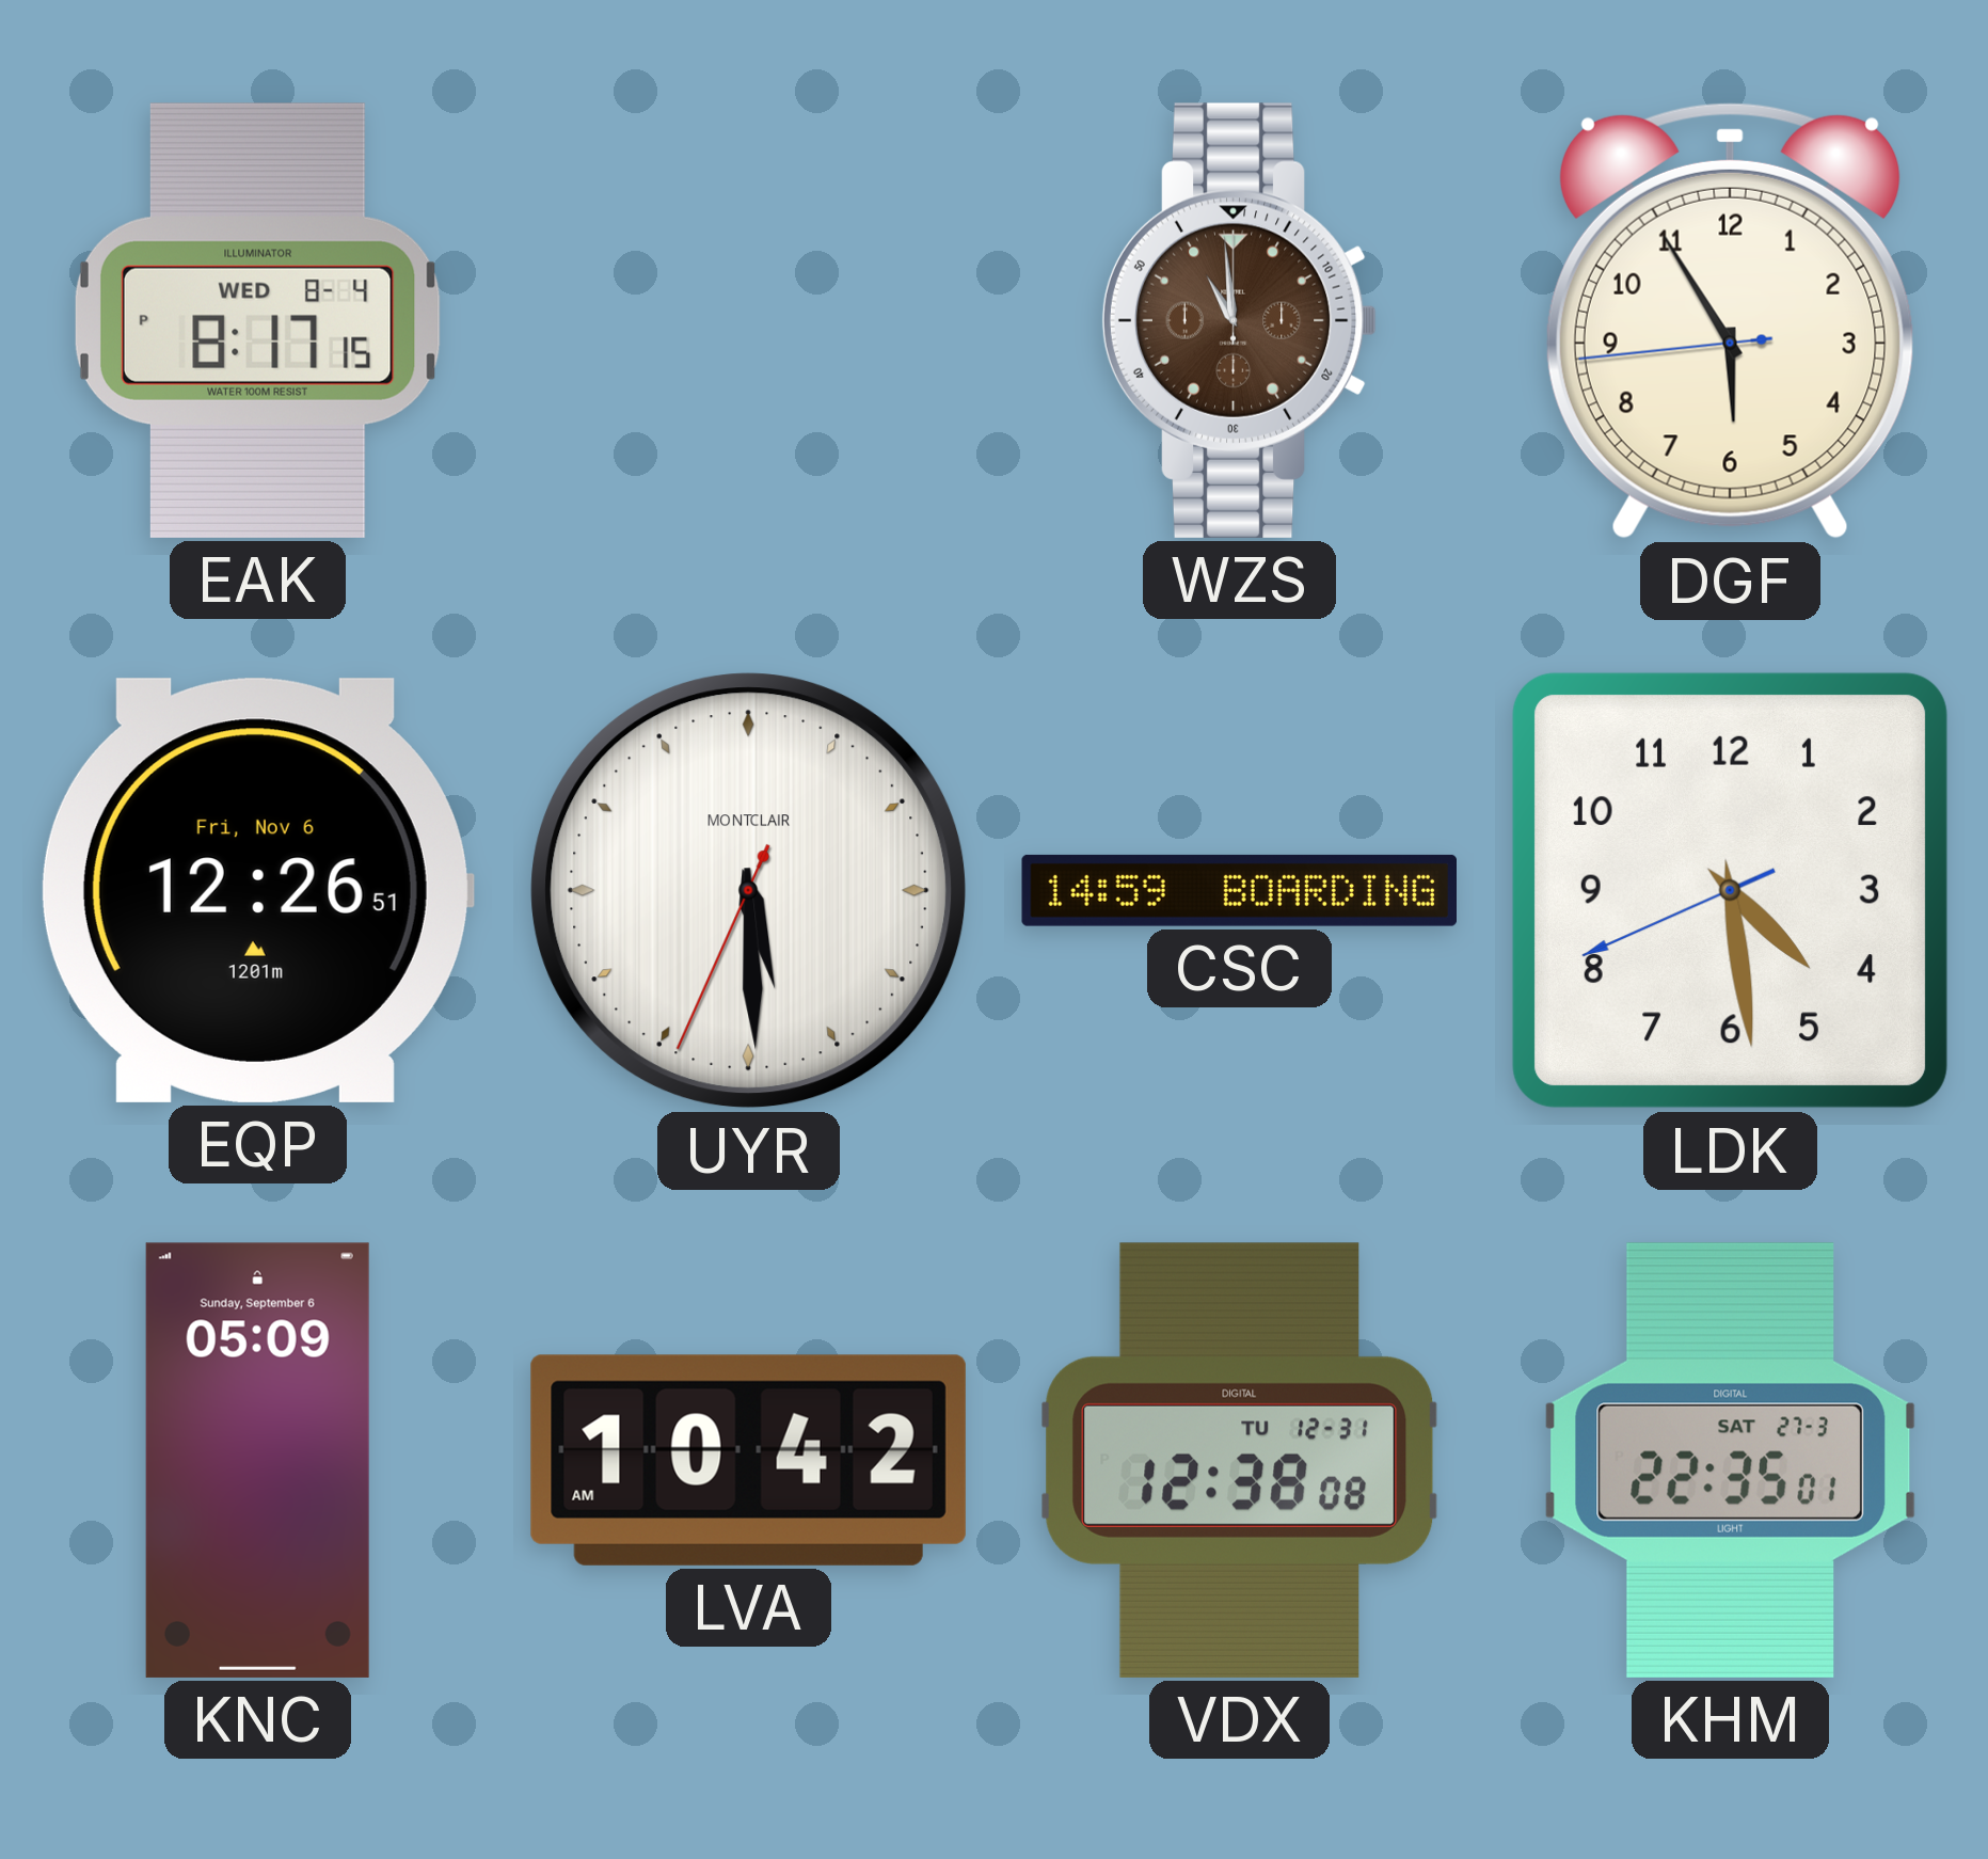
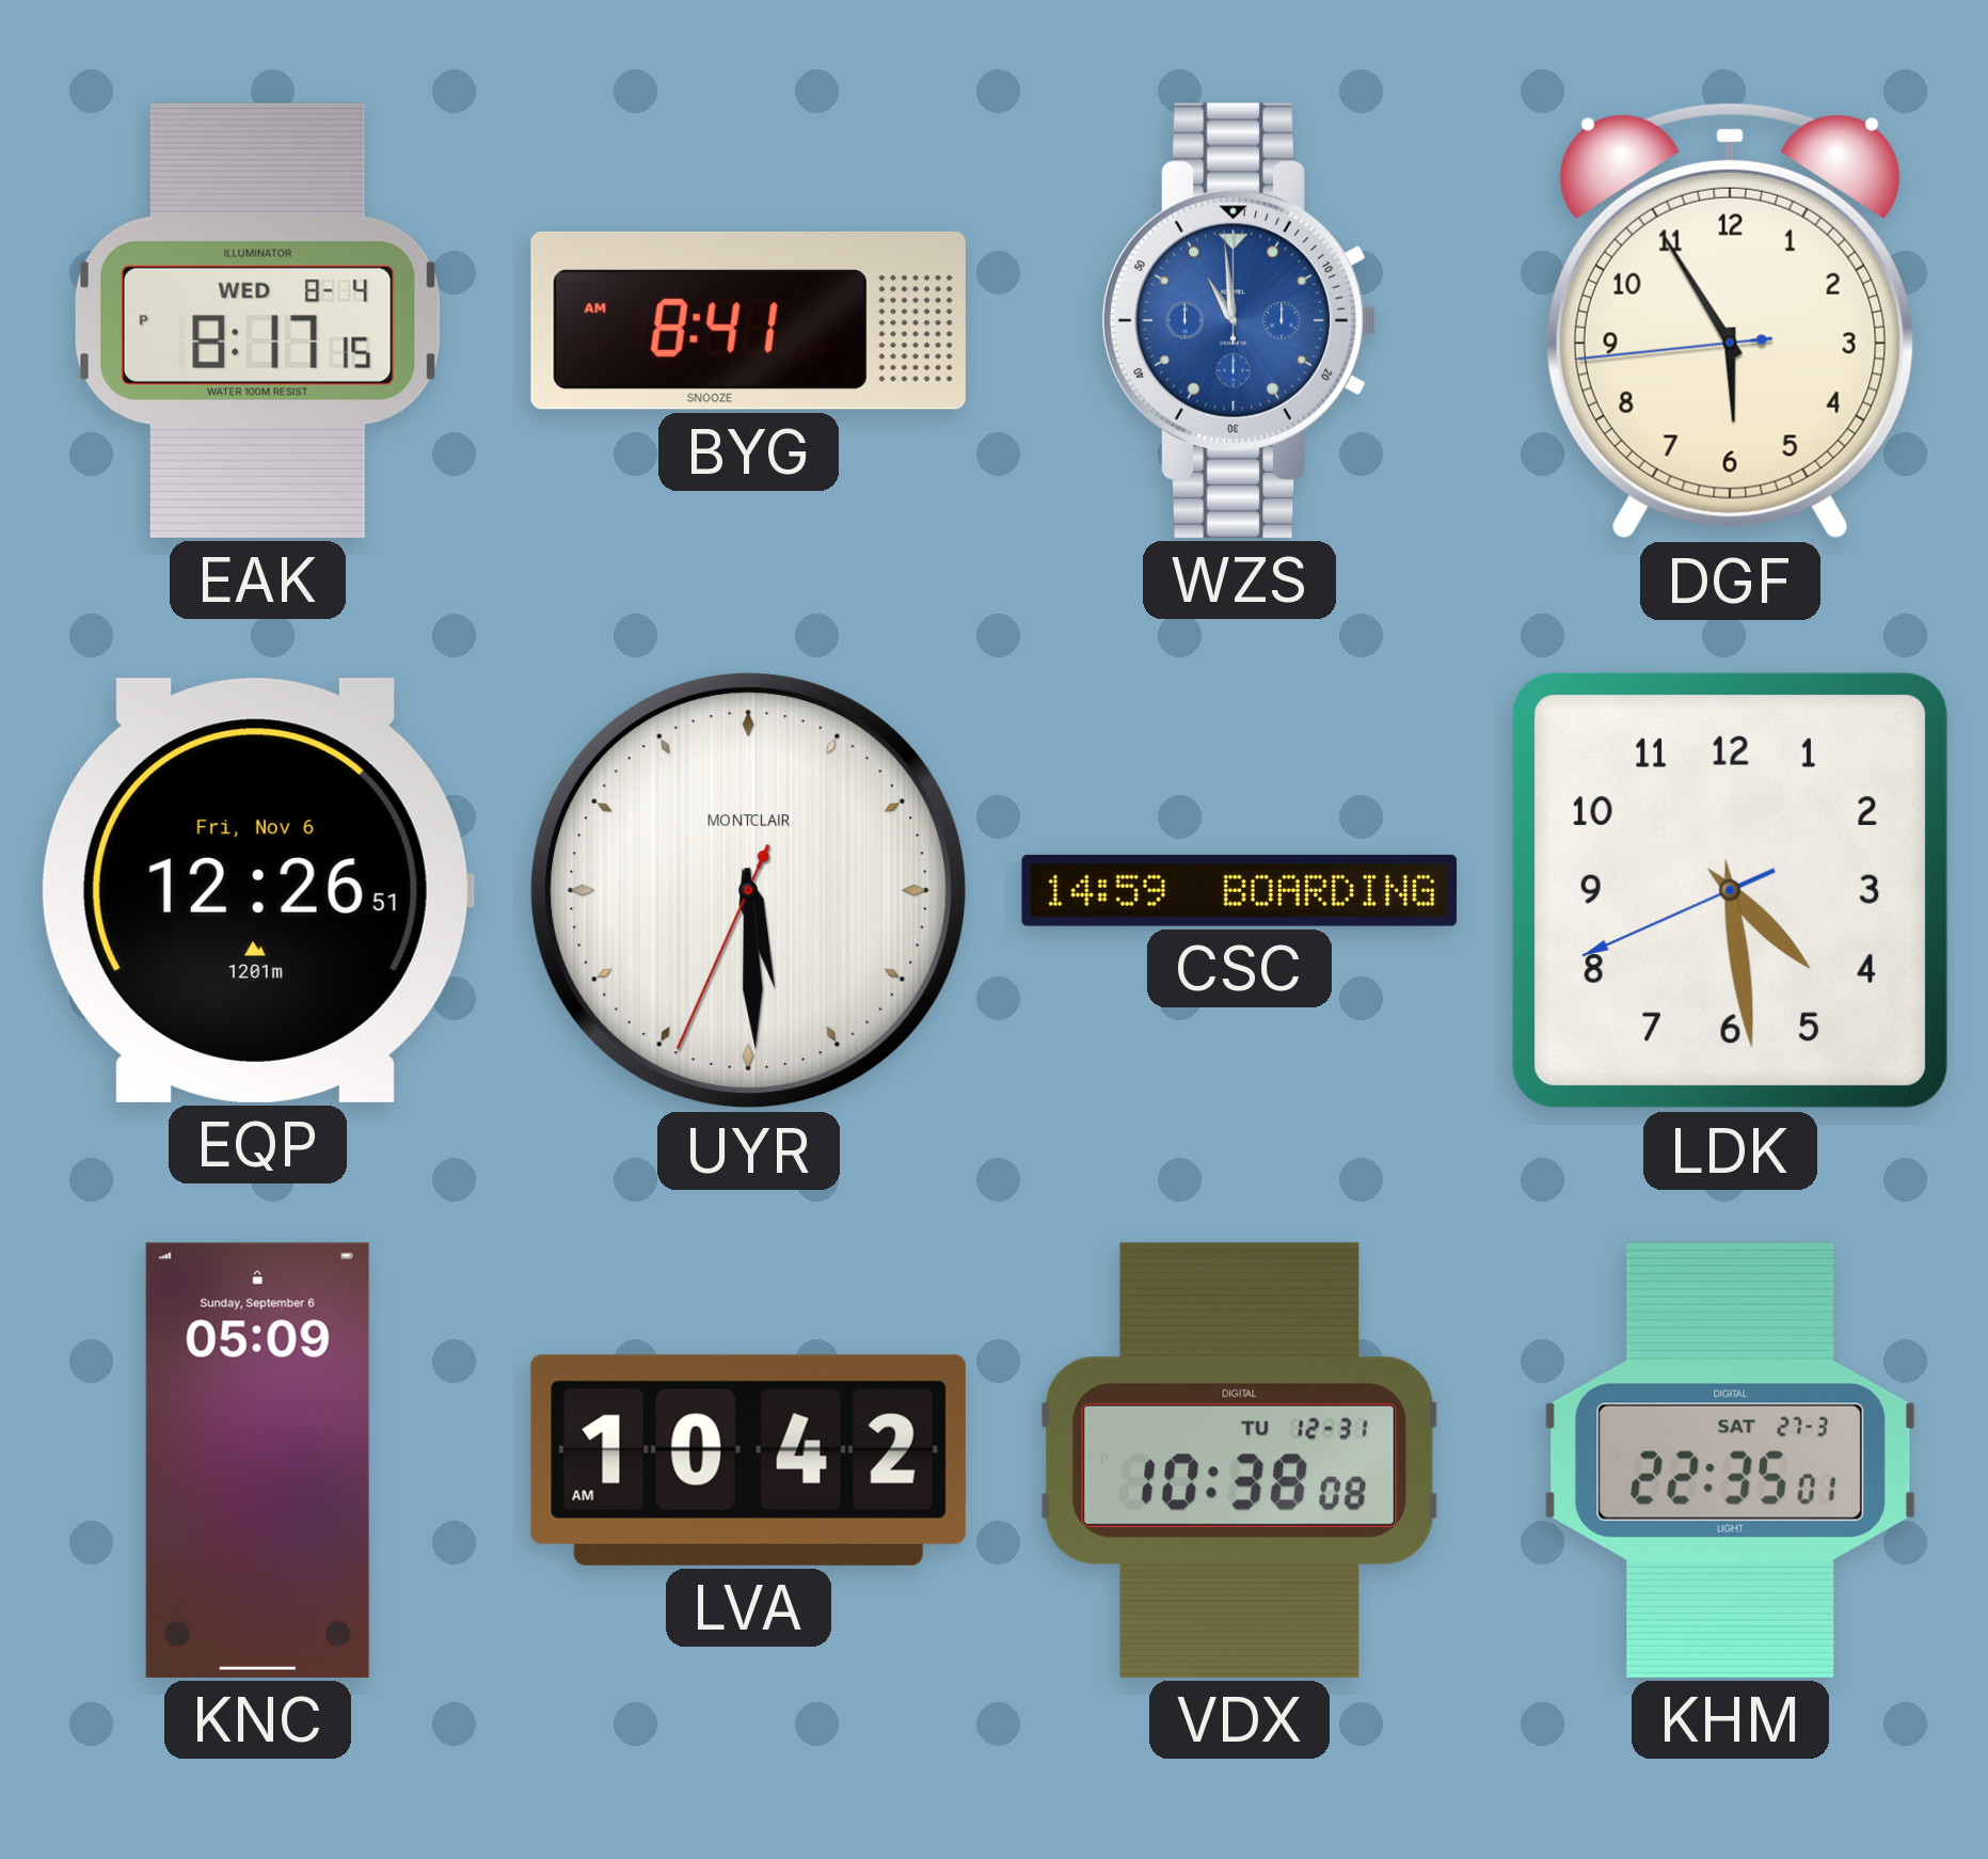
BYG: none -> 8:41 (748, 320)
WZS dial: brown -> blue (1240, 320)
VDX: 12:38 -> 10:38 (1240, 1460)
